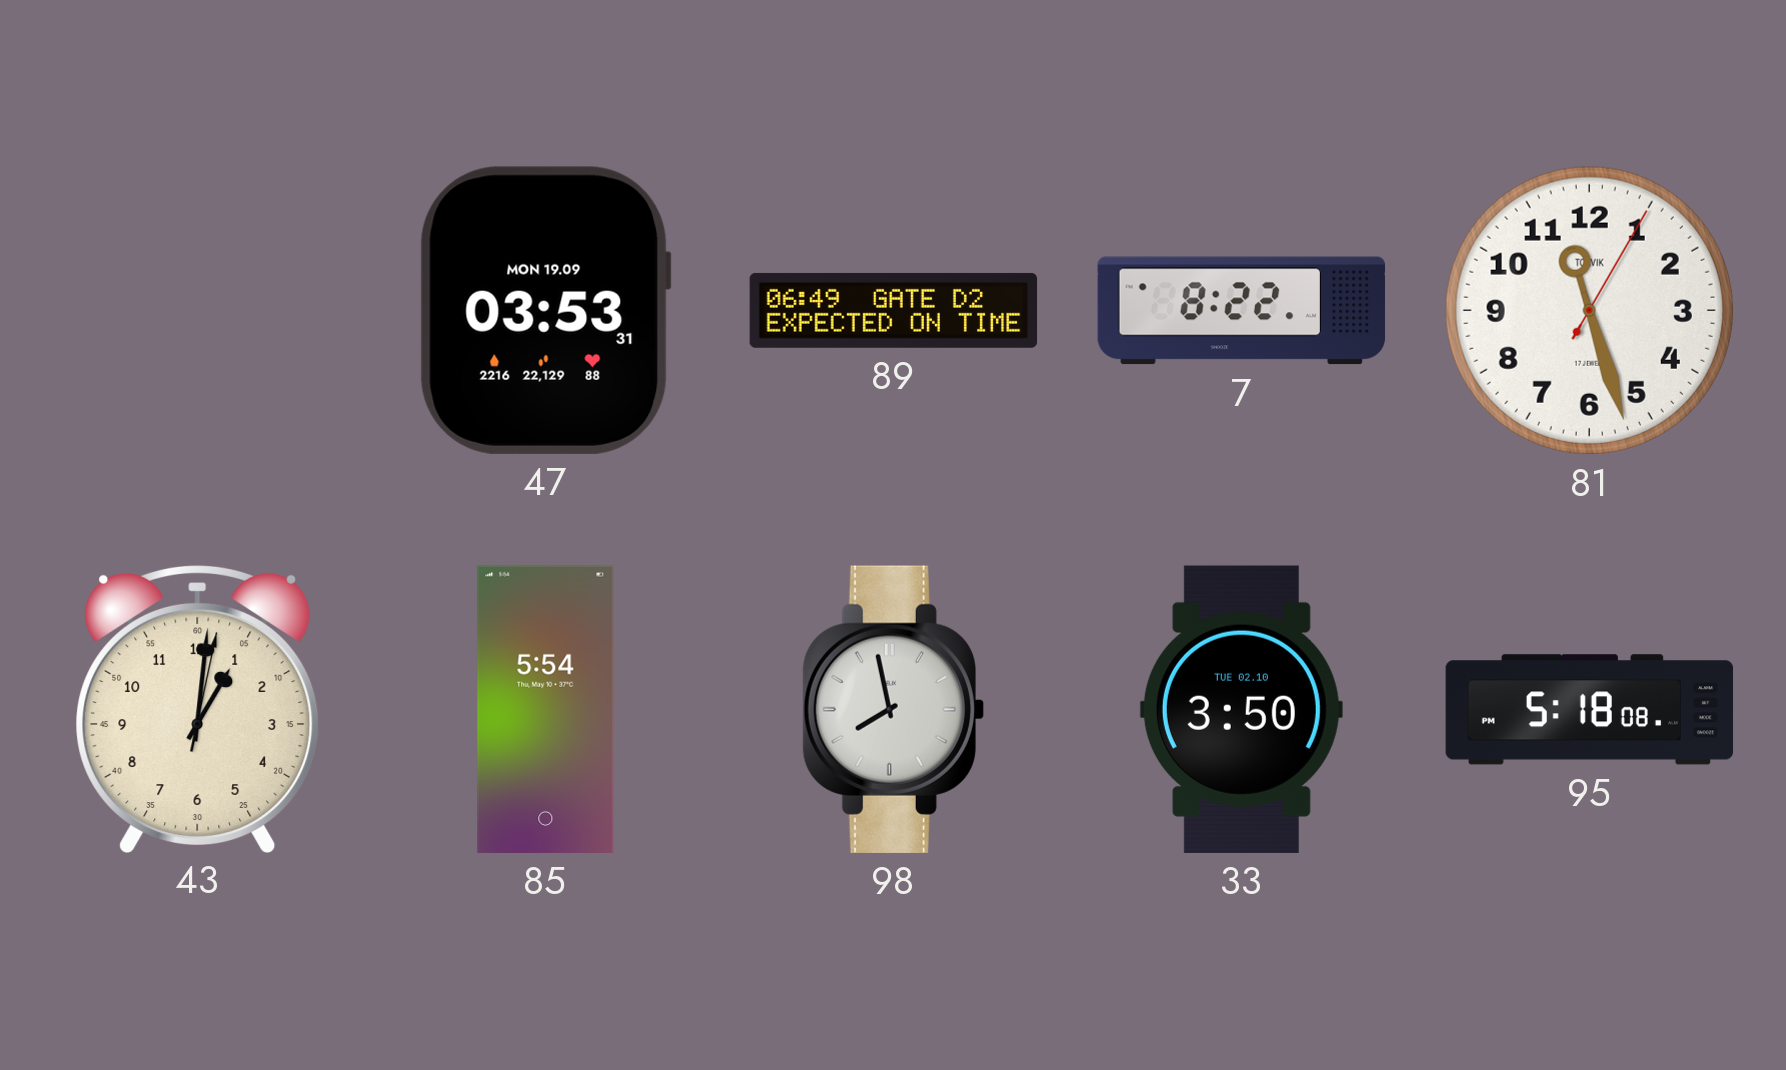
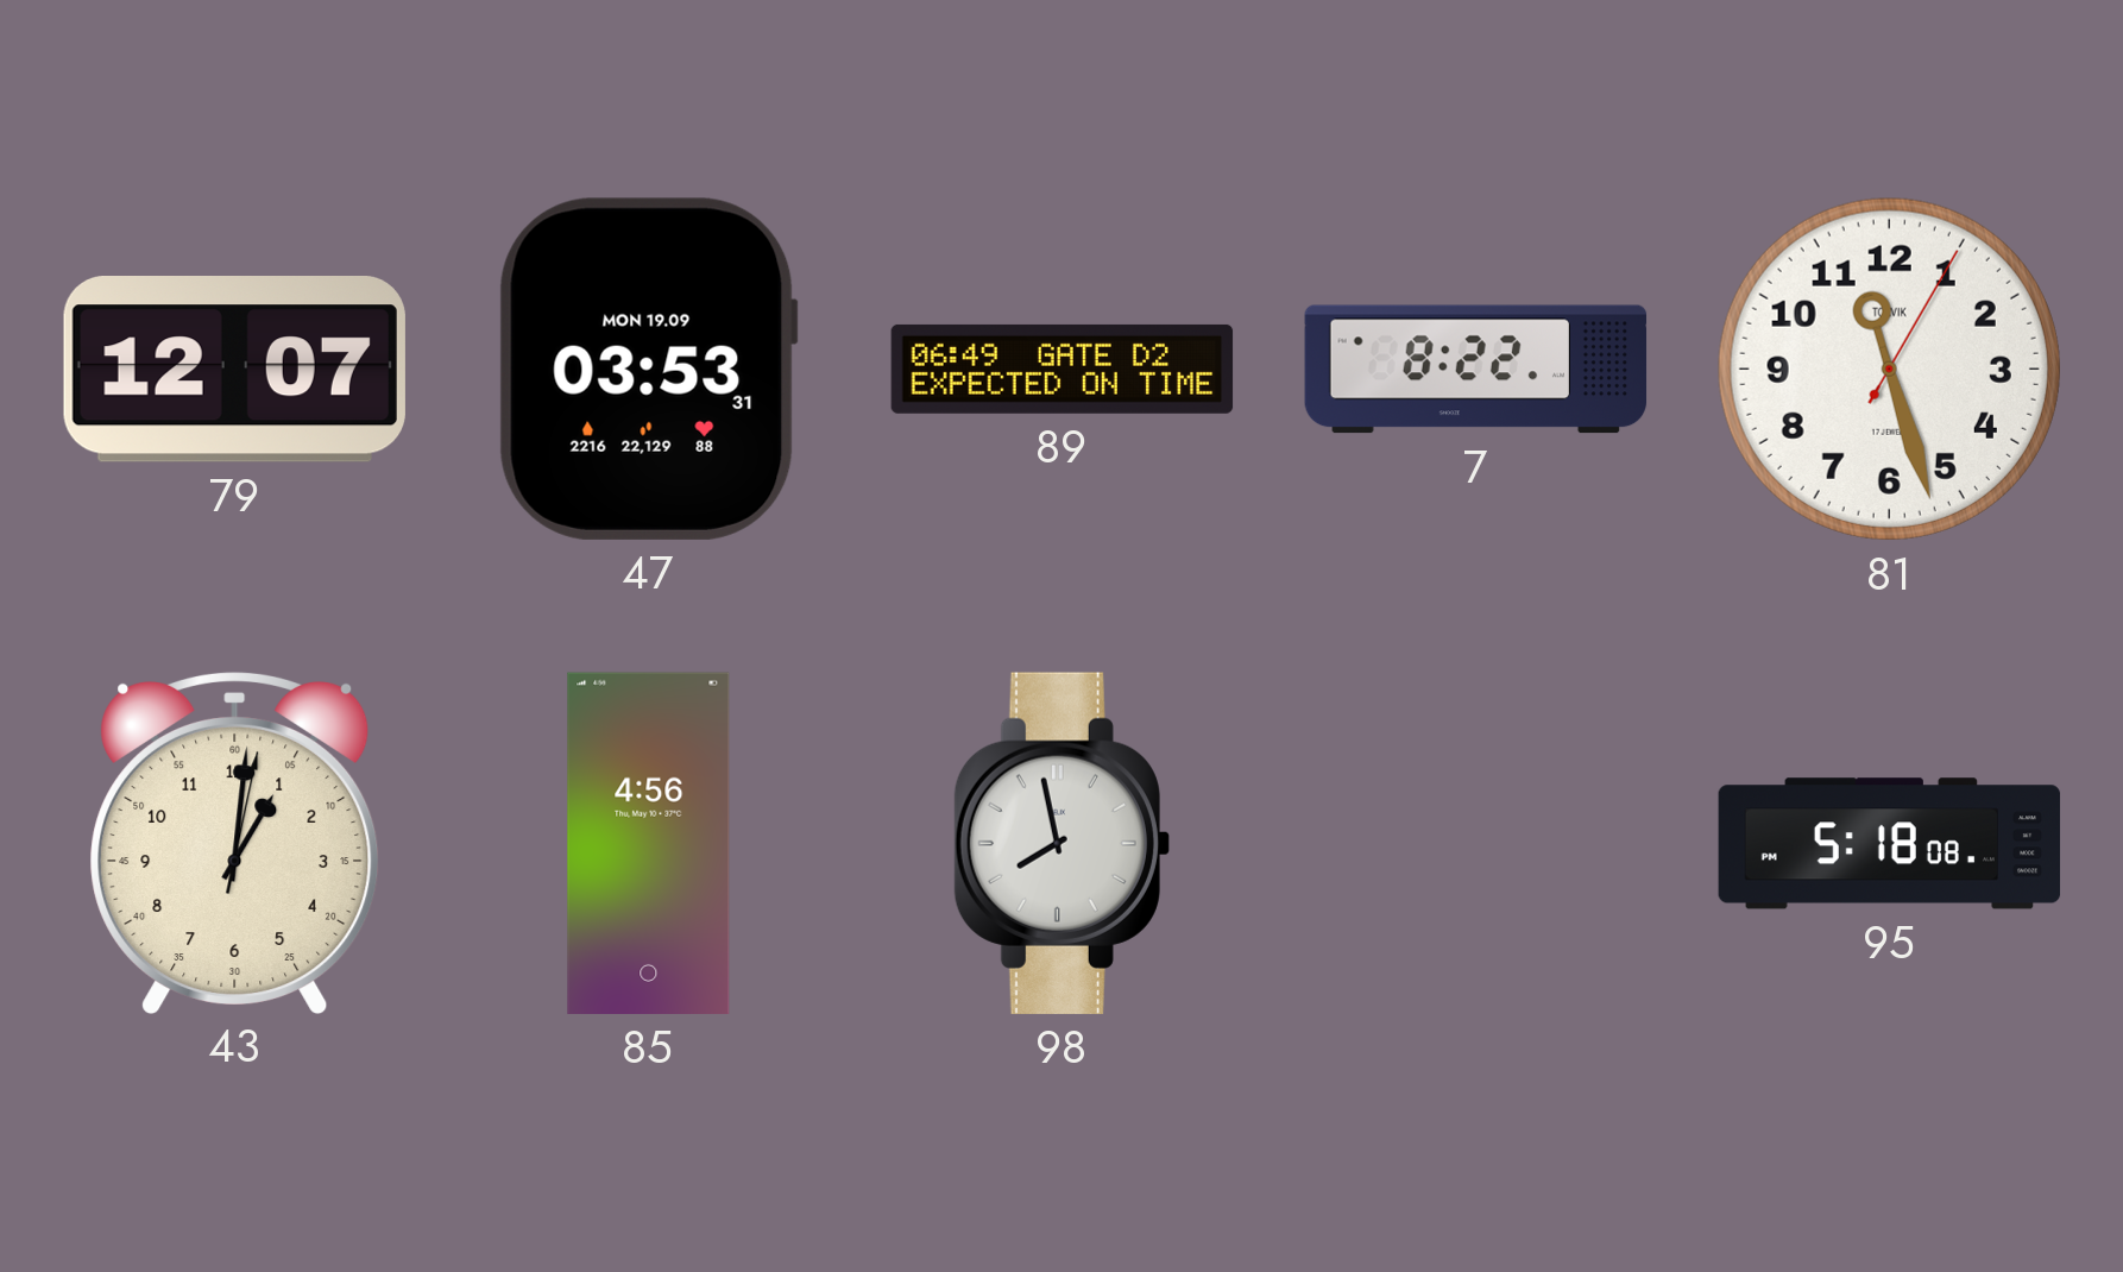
79: none -> 12:07 (234, 370)
85: 5:54 -> 4:56 (649, 843)
33: 3:50 -> none (1241, 709)
